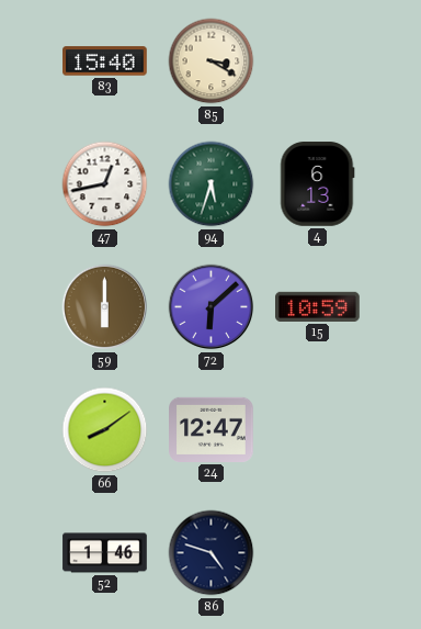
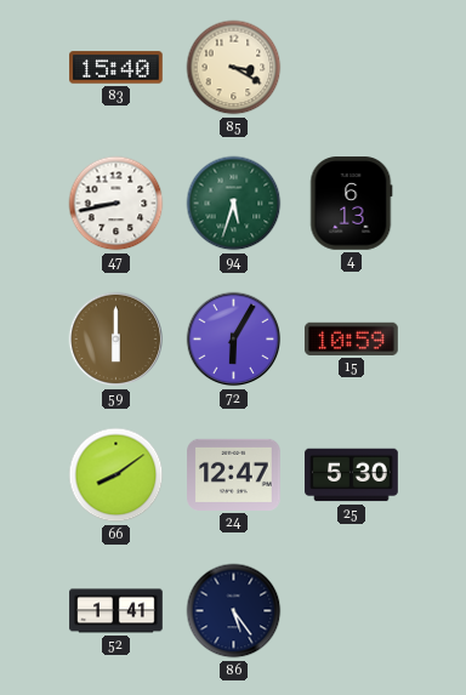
47: 12:43 -> 8:43 (116, 204)
72: 6:08 -> 6:05 (234, 340)
25: none -> 5:30 (352, 475)
52: 1:46 -> 1:41 (116, 611)
86: 4:48 -> 5:24 (234, 611)
